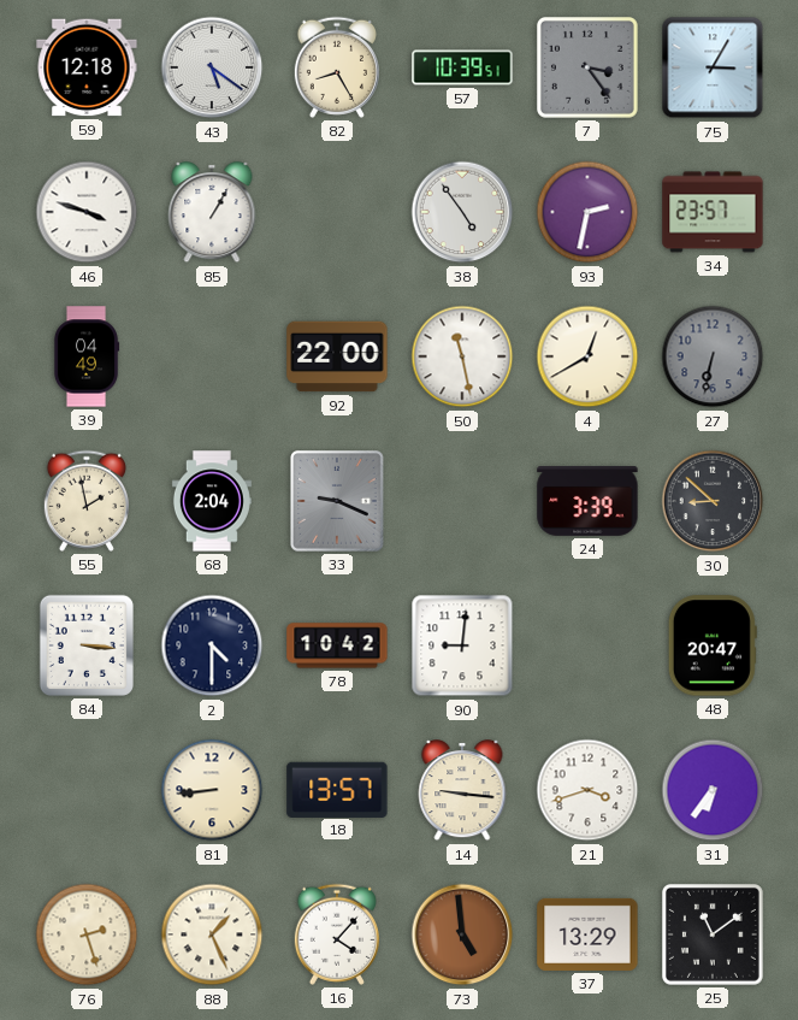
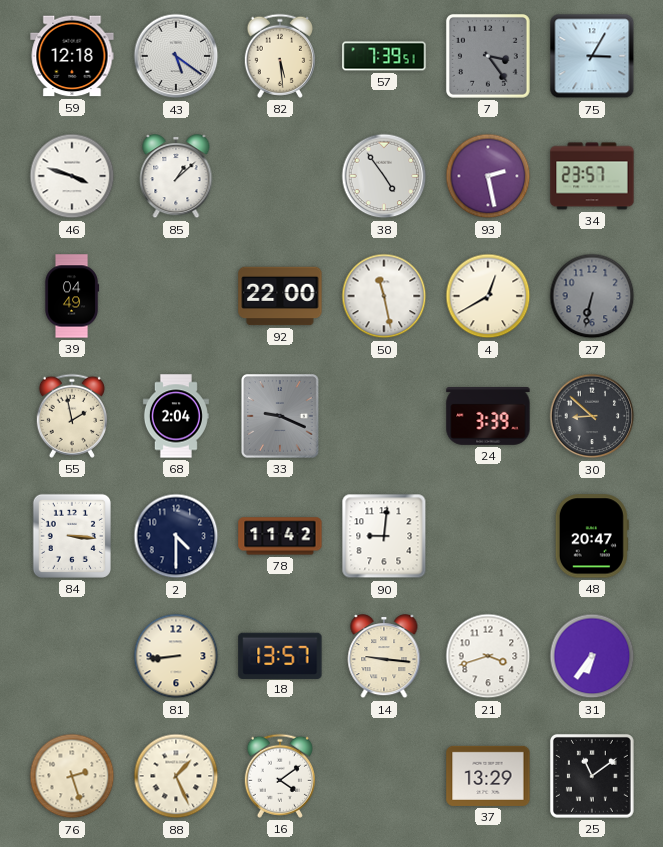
82: 8:25 -> 5:29 (280, 56)
57: 10:39 -> 7:39 (384, 56)
85: 1:05 -> 1:08 (176, 177)
93: 2:32 -> 2:28 (488, 176)
78: 10:42 -> 11:42 (280, 536)
16: 4:07 -> 4:09 (280, 776)
73: 4:59 -> none (462, 934)
